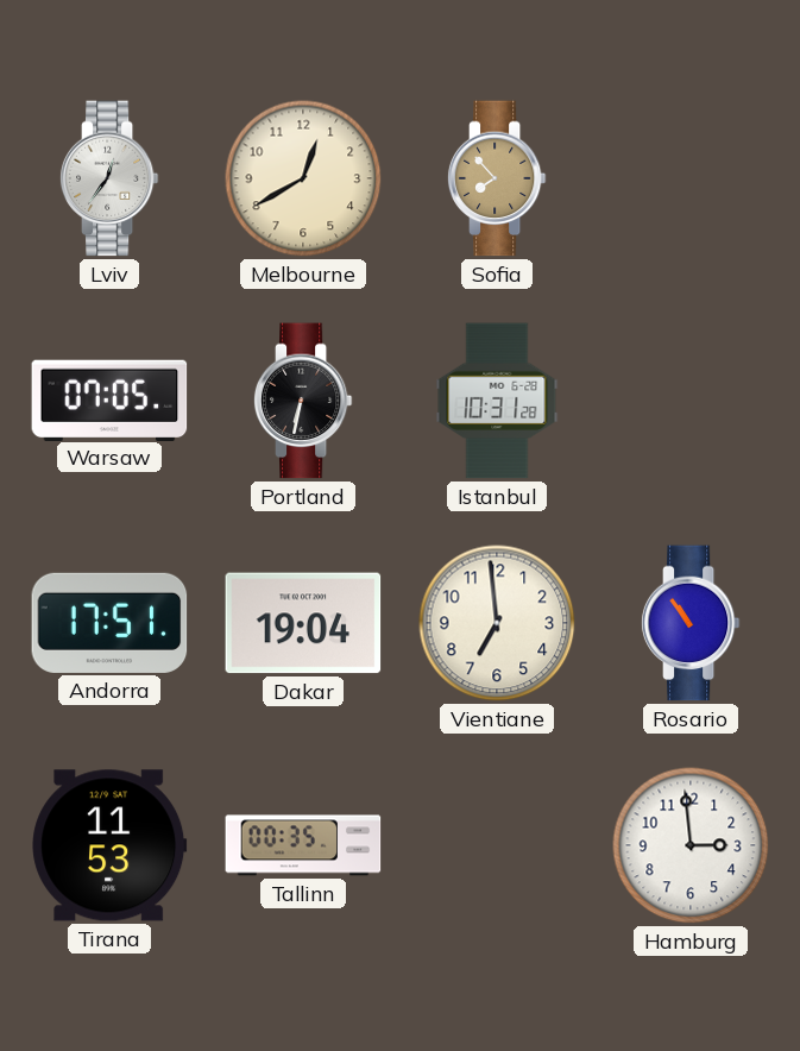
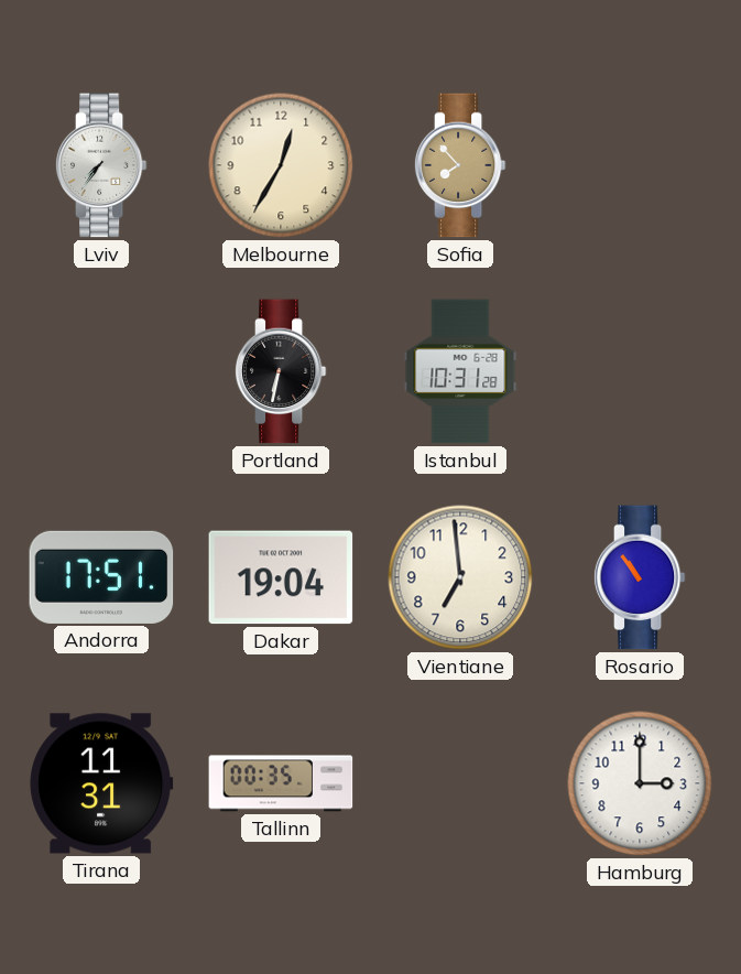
Lviv: 12:36 -> 7:36 (101, 165)
Melbourne: 12:40 -> 12:35 (281, 165)
Warsaw: 07:05 -> none (109, 399)
Tirana: 11:53 -> 11:31 (101, 783)
Hamburg: 2:59 -> 3:00 (640, 783)
